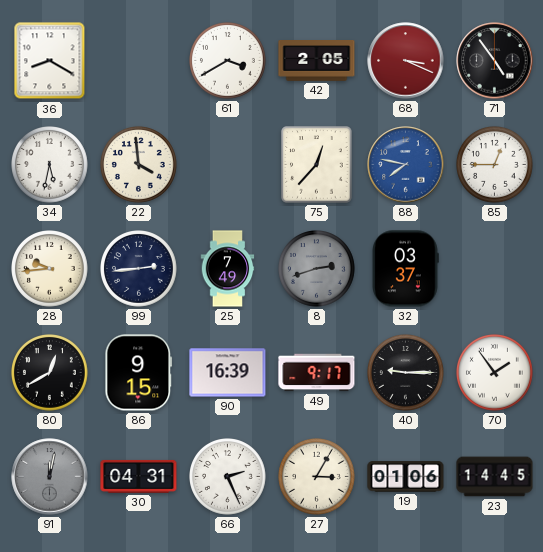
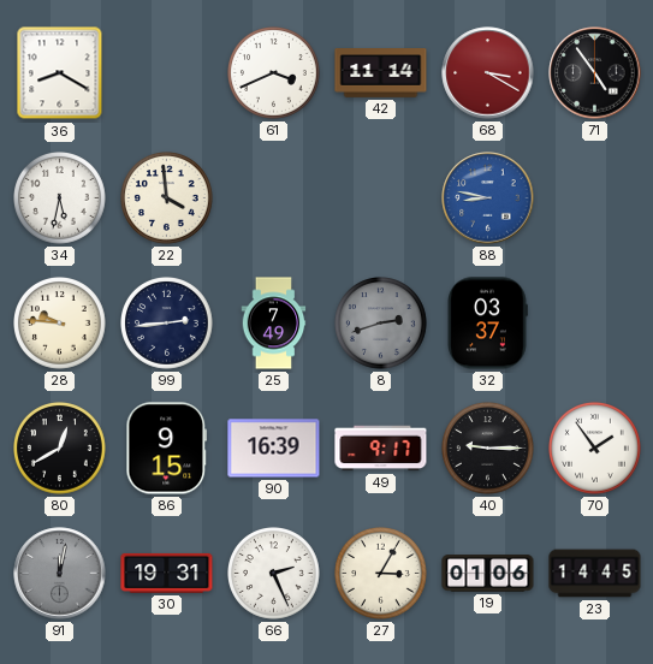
61: 3:40 -> 3:41 (274, 73)
42: 2:05 -> 11:14 (381, 73)
68: 3:19 -> 3:20 (488, 73)
75: 12:37 -> none (317, 165)
88: 7:47 -> 8:47 (488, 198)
85: 12:45 -> none (495, 165)
28: 9:44 -> 9:46 (60, 324)
30: 04:31 -> 19:31 (167, 573)
